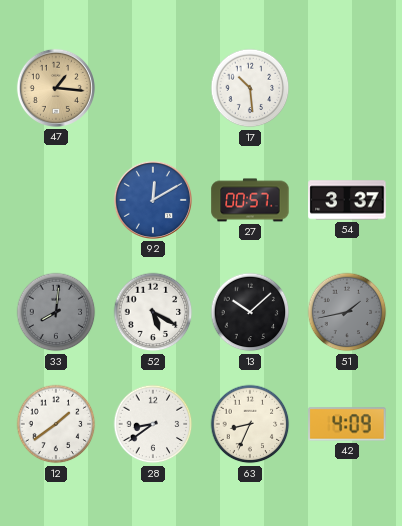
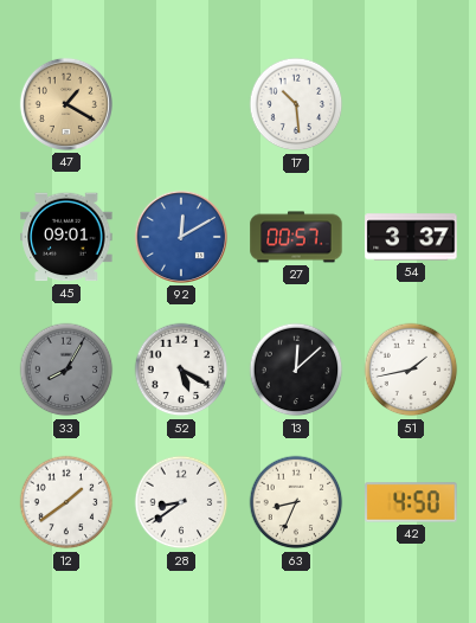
47: 1:16 -> 1:20 (66, 104)
45: none -> 09:01 (66, 237)
33: 8:01 -> 8:05 (66, 370)
13: 10:08 -> 12:08 (296, 370)
51 dial: grey -> white (411, 370)
42: 4:09 -> 4:50 (411, 502)
